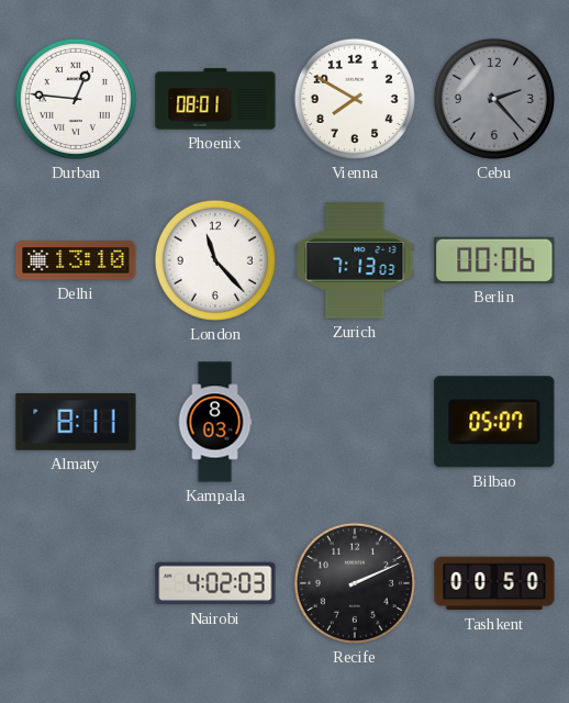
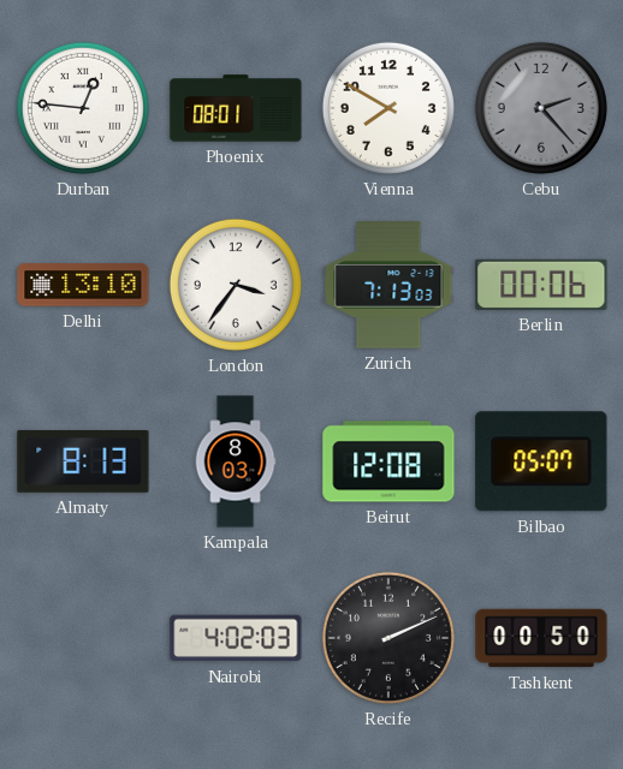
London: 11:23 -> 3:36 (236, 285)
Almaty: 8:11 -> 8:13 (83, 461)
Beirut: none -> 12:08 (388, 461)
